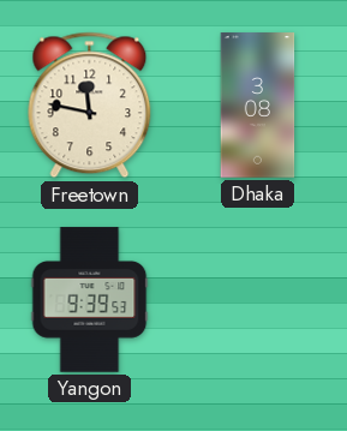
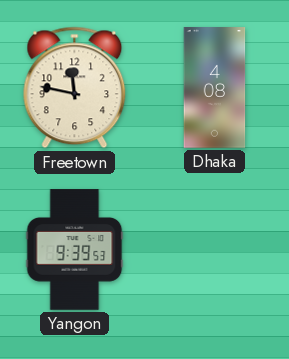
Dhaka: 3:08 -> 4:08 (215, 88)
